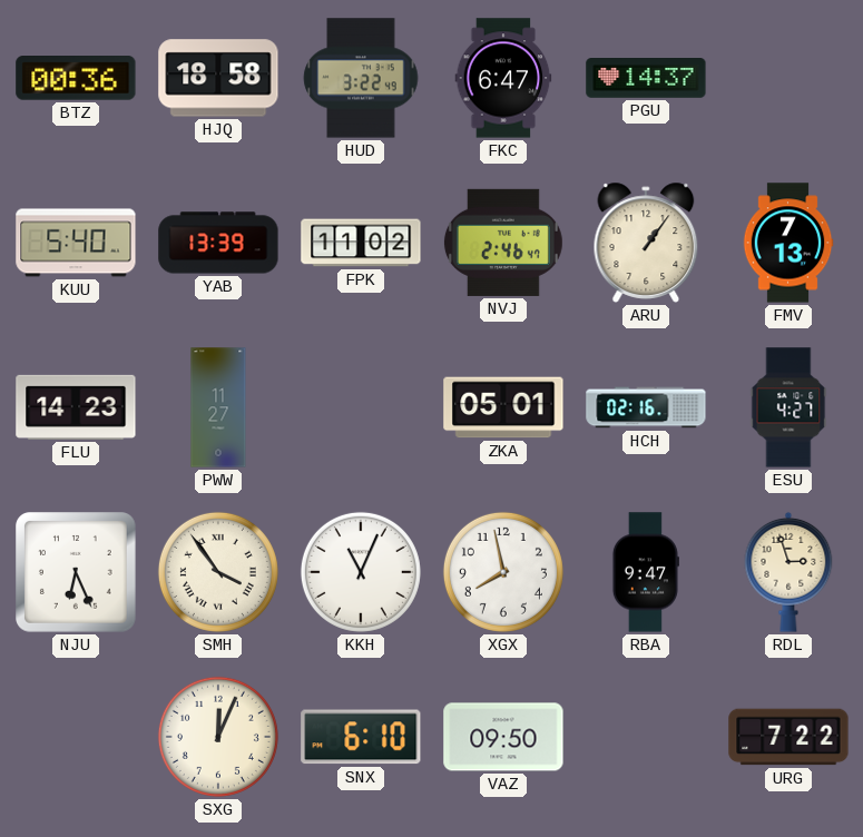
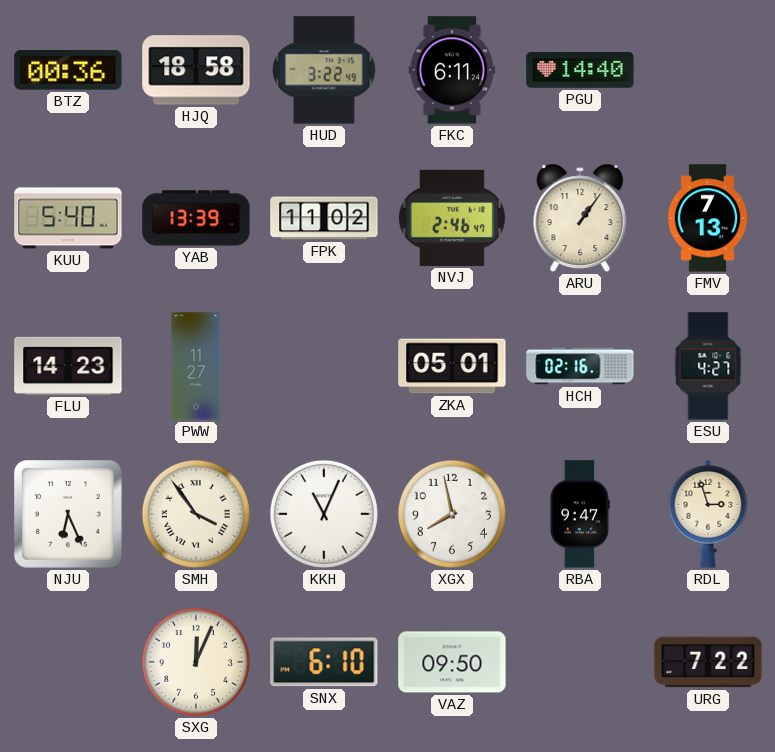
FKC: 6:47 -> 6:11 (452, 70)
PGU: 14:37 -> 14:40 (580, 71)
